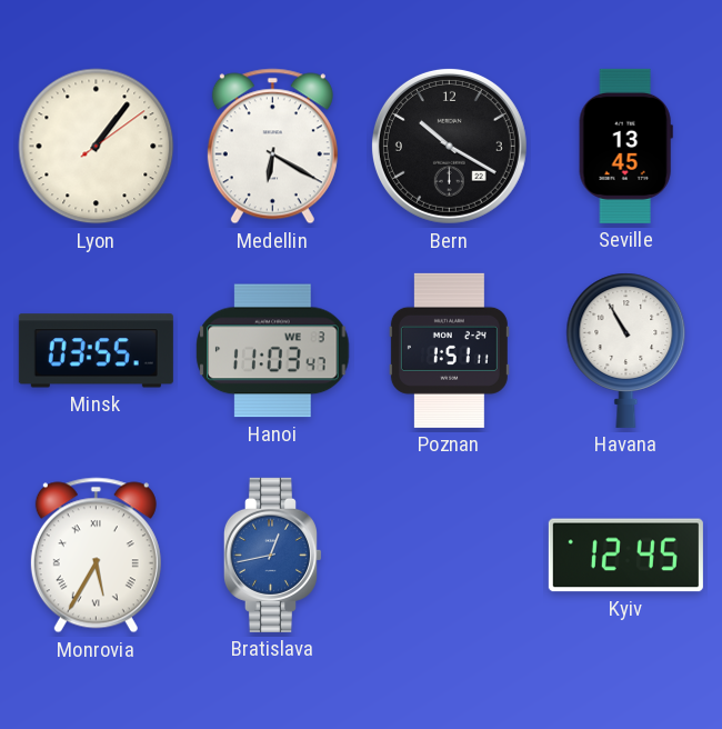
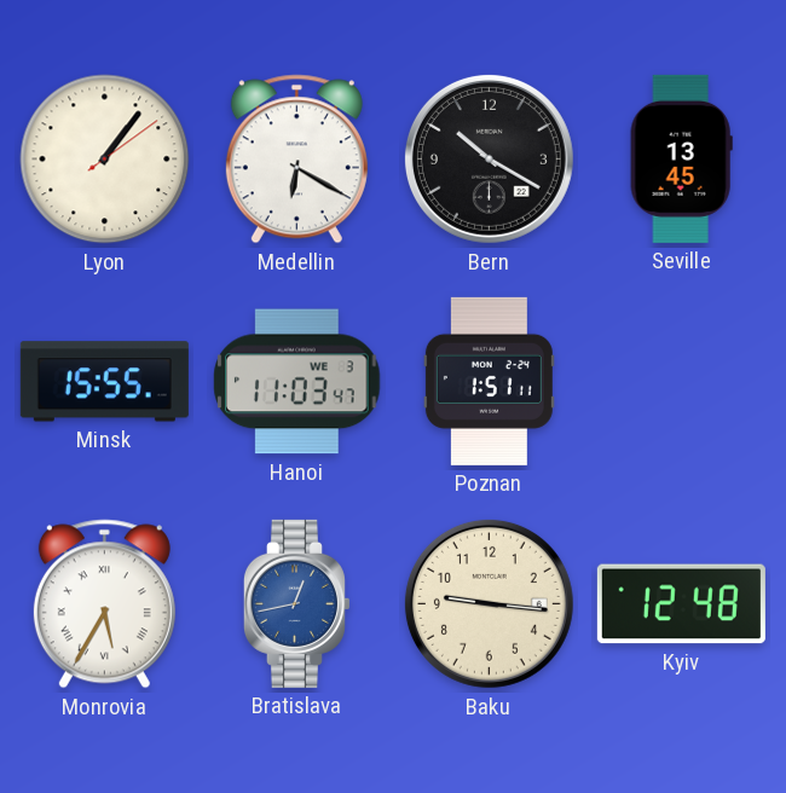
Minsk: 03:55 -> 15:55 (104, 382)
Havana: 10:55 -> none (626, 350)
Baku: none -> 9:16 (489, 603)
Kyiv: 12:45 -> 12:48 (681, 604)
